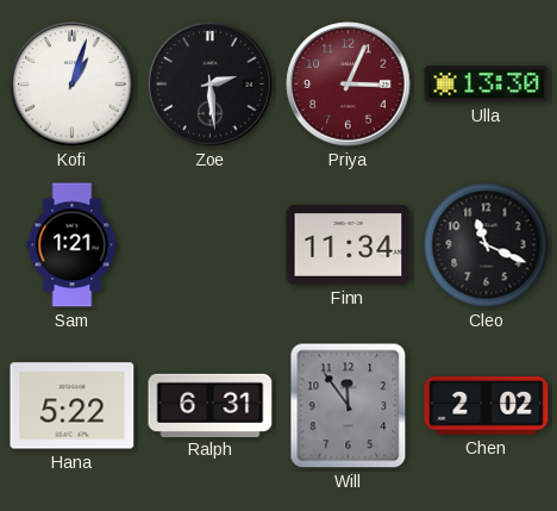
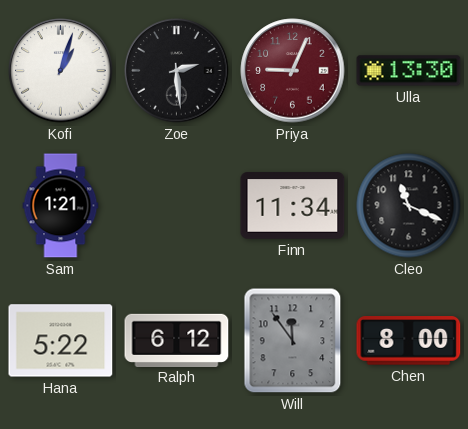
Priya: 3:04 -> 9:04 (293, 71)
Ralph: 6:31 -> 6:12 (177, 340)
Chen: 2:02 -> 8:00 (409, 341)
